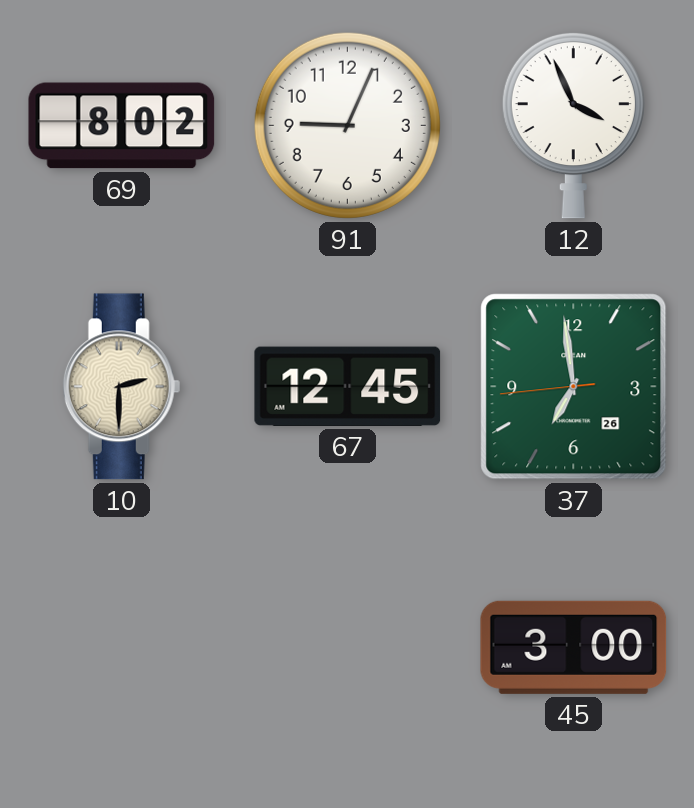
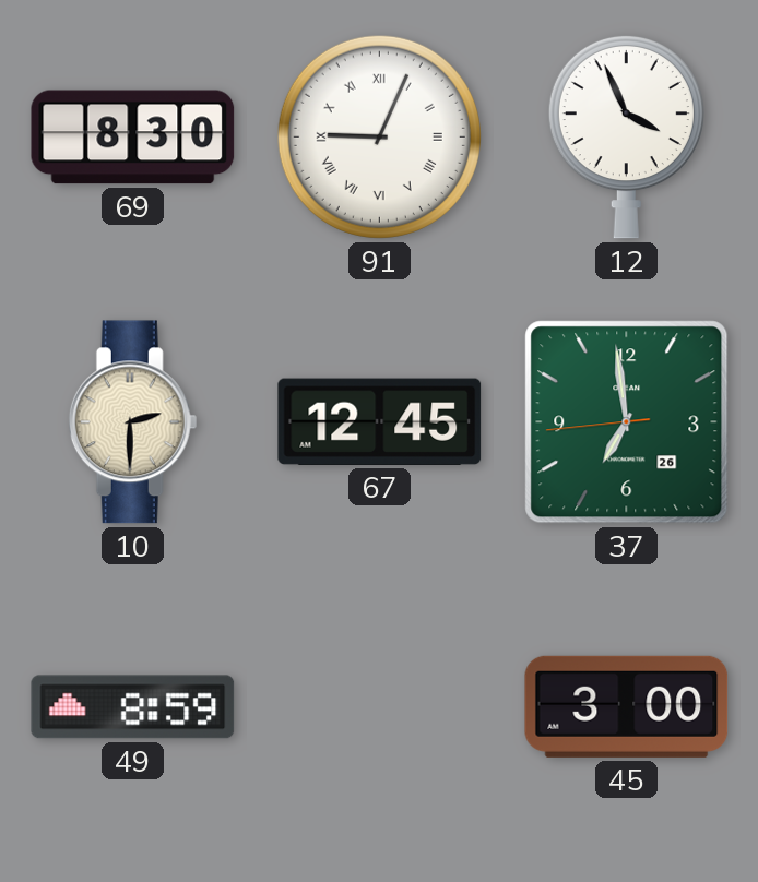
69: 8:02 -> 8:30 (133, 138)
91 numerals: Arabic -> Roman (379, 136)
49: none -> 8:59 (133, 707)
